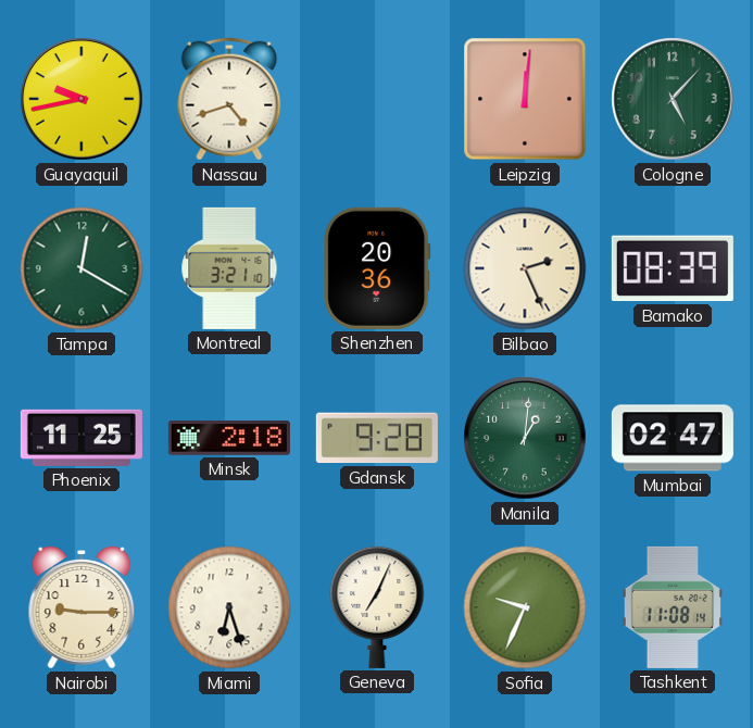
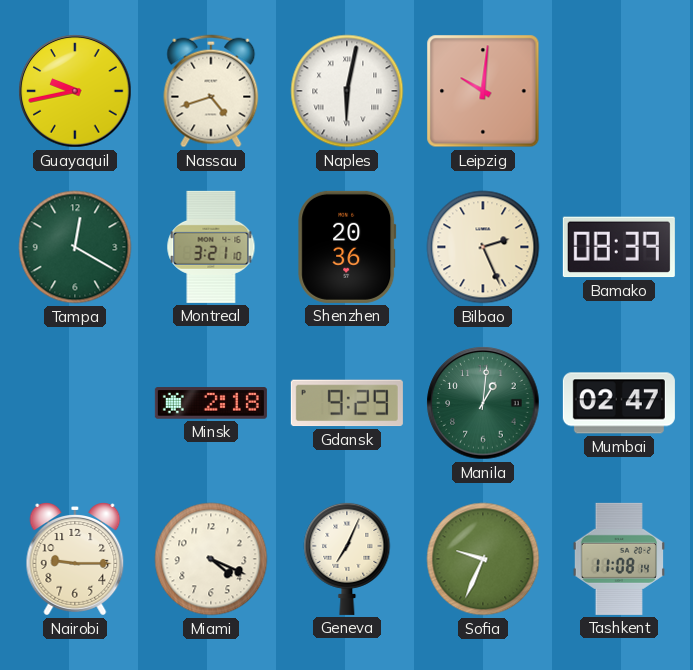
Naples: none -> 6:02 (347, 91)
Leipzig: 12:01 -> 10:01 (483, 91)
Cologne: 5:07 -> none (673, 99)
Phoenix: 11:25 -> none (81, 438)
Gdansk: 9:28 -> 9:29 (347, 403)
Miami: 6:27 -> 4:19 (211, 559)
